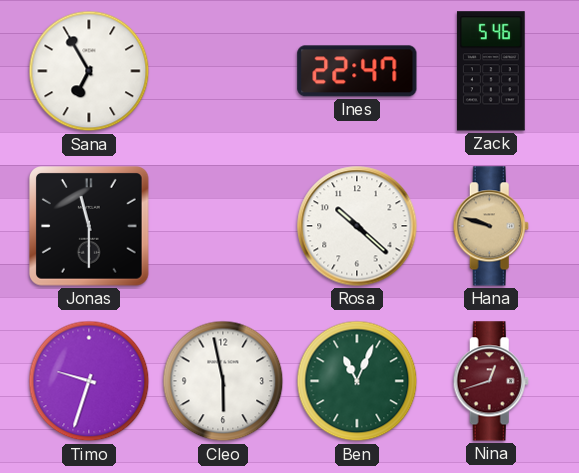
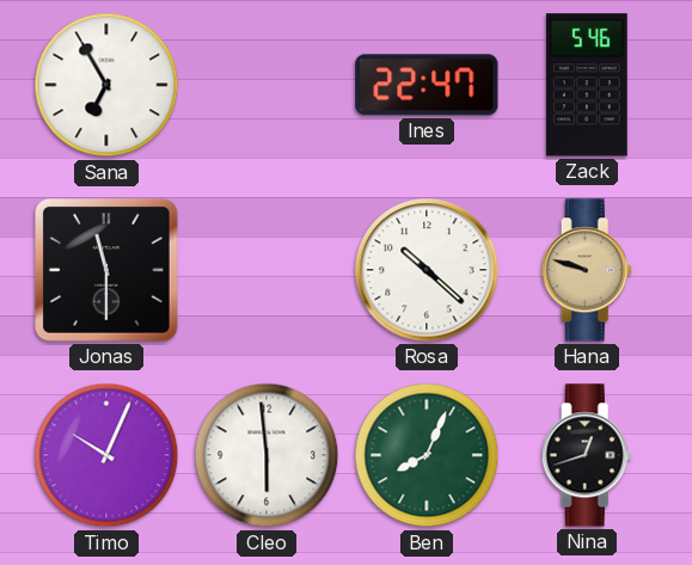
Timo: 9:33 -> 10:04 (106, 455)
Cleo: 5:58 -> 5:59 (267, 455)
Ben: 11:04 -> 8:04 (427, 455)
Nina dial: burgundy -> black (587, 455)
